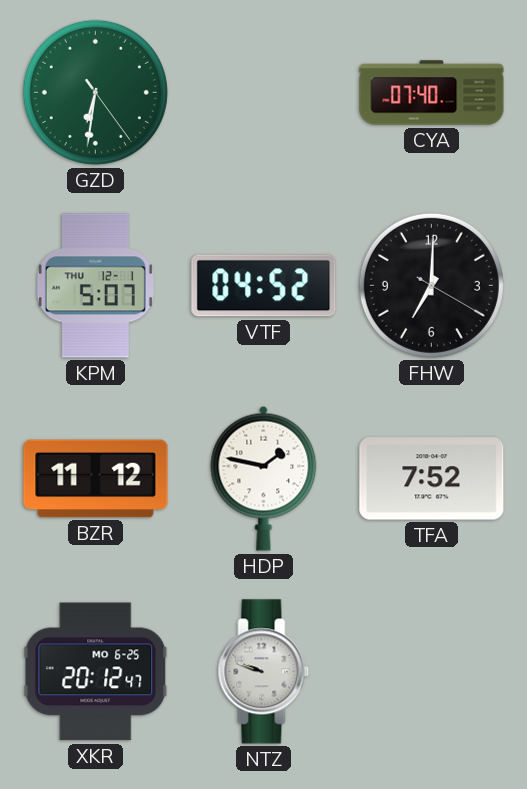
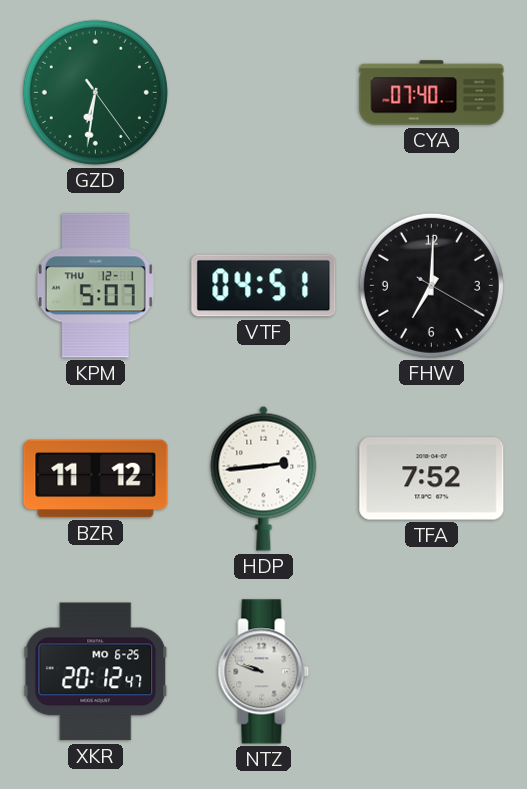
VTF: 04:52 -> 04:51 (264, 286)
HDP: 1:47 -> 2:44 (264, 478)
